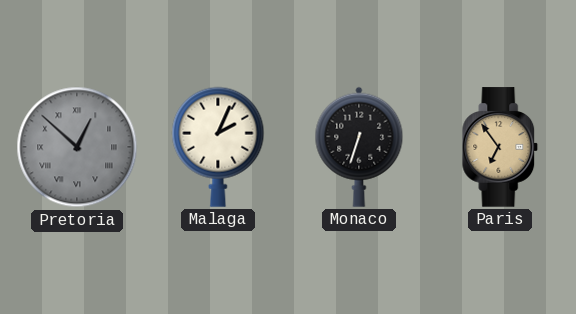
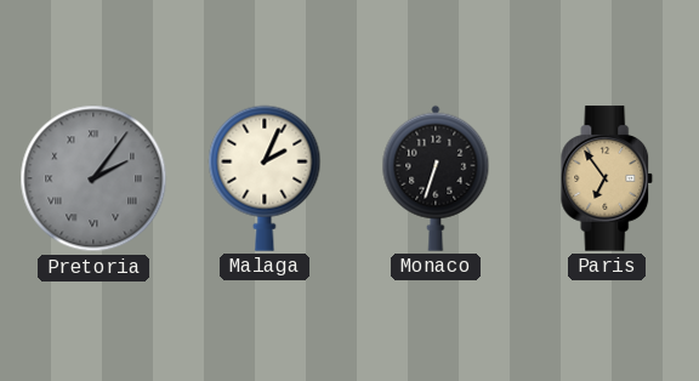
Pretoria: 12:52 -> 2:06 (93, 178)
